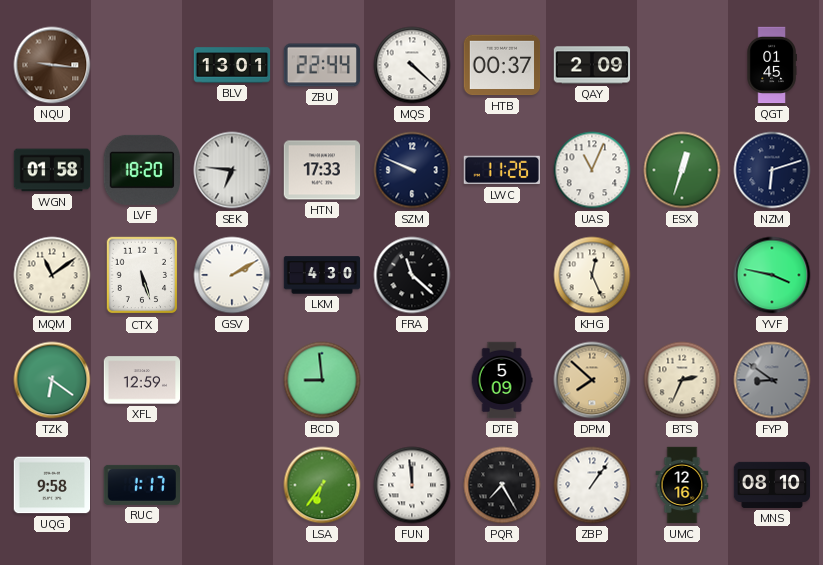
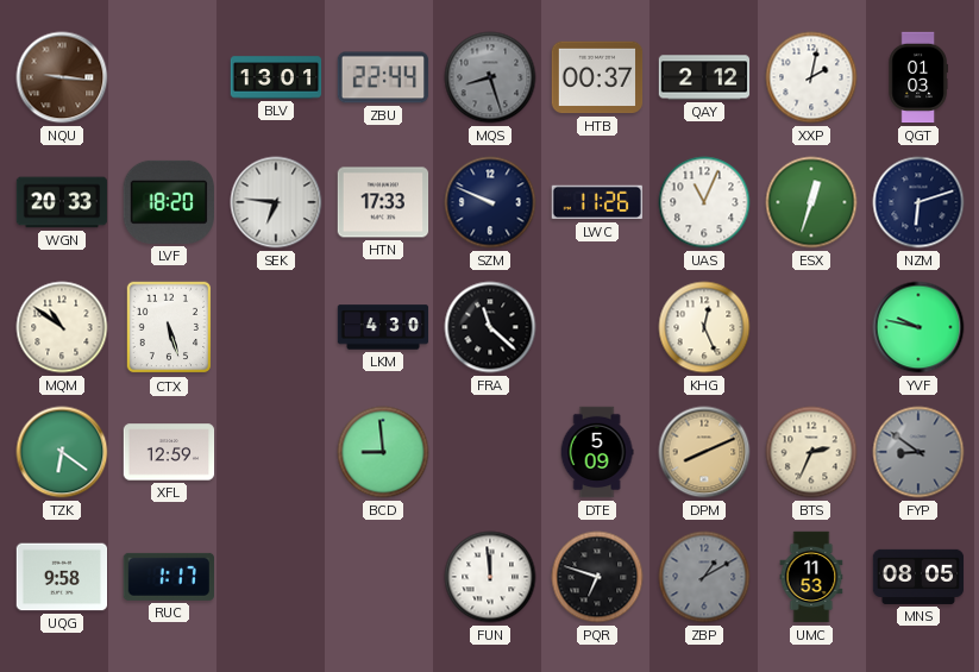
MQS: 4:22 -> 8:27 (490, 77)
MQS dial: white -> grey (490, 77)
QAY: 2:09 -> 2:12 (704, 77)
XXP: none -> 2:02 (811, 77)
QGT: 01:45 -> 01:03 (918, 77)
WGN: 01:58 -> 20:33 (62, 202)
MQM: 11:09 -> 10:51 (62, 327)
GSV: 2:10 -> none (232, 275)
YVF: 3:47 -> 9:47 (918, 327)
DPM: 7:52 -> 8:11 (704, 452)
LSA: 6:36 -> none (322, 485)
PQR: 7:25 -> 6:48 (597, 577)
ZBP: 1:06 -> 1:10 (704, 577)
ZBP dial: white -> grey (704, 577)
UMC: 12:16 -> 11:53 (811, 577)
MNS: 08:10 -> 08:05 (918, 577)
